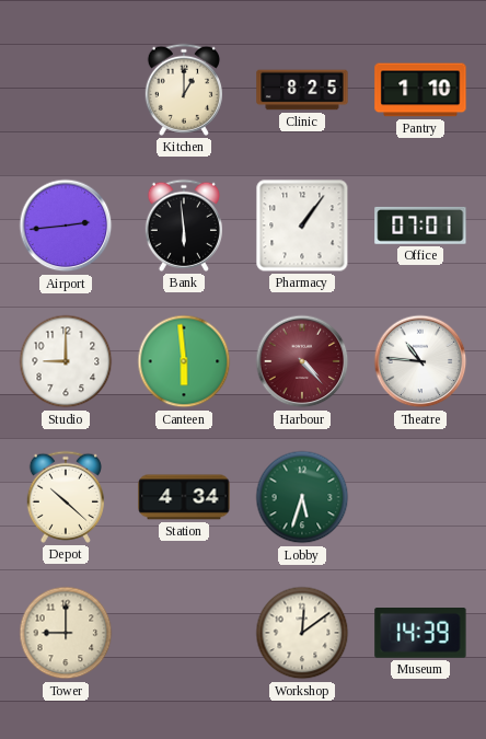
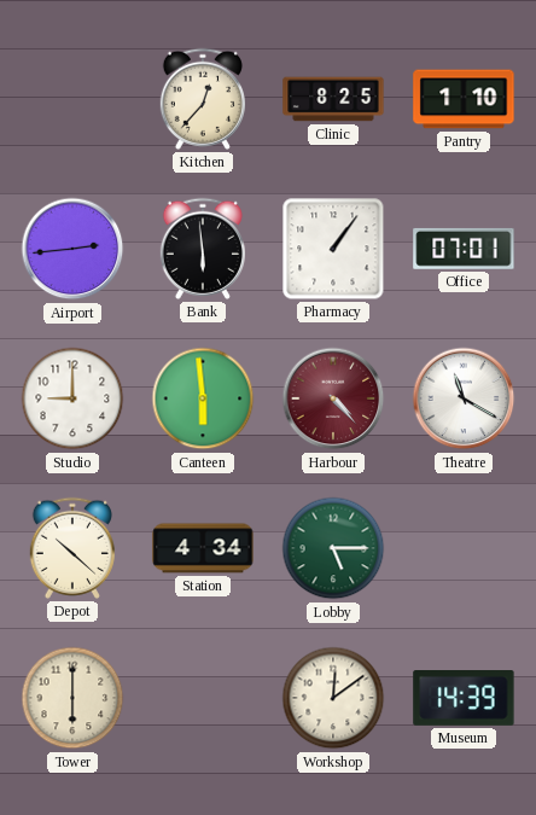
Kitchen: 1:00 -> 12:37 (203, 99)
Theatre: 10:46 -> 11:20 (464, 398)
Lobby: 5:33 -> 5:15 (333, 548)
Tower: 9:00 -> 6:00 (72, 698)
